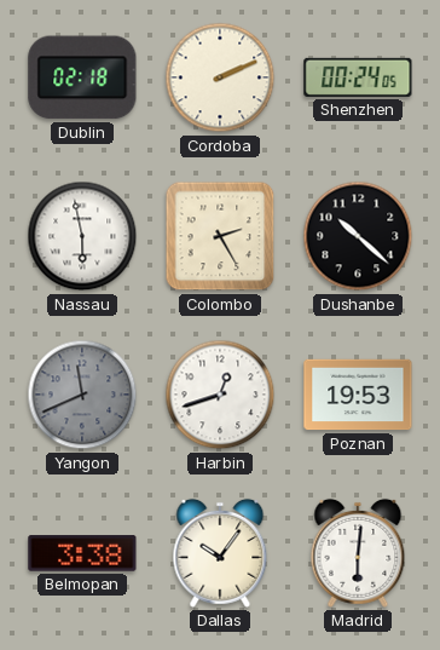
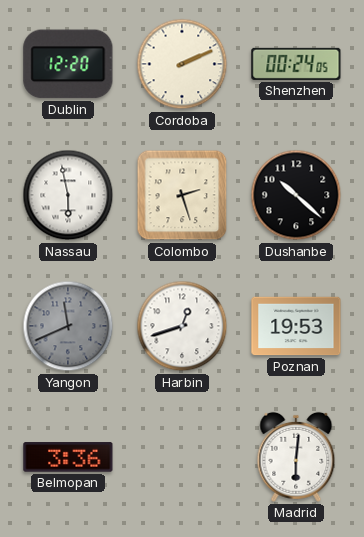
Dublin: 02:18 -> 12:20 (68, 64)
Colombo: 2:25 -> 2:27 (182, 195)
Belmopan: 3:38 -> 3:36 (68, 457)
Dallas: 10:06 -> none (220, 553)
